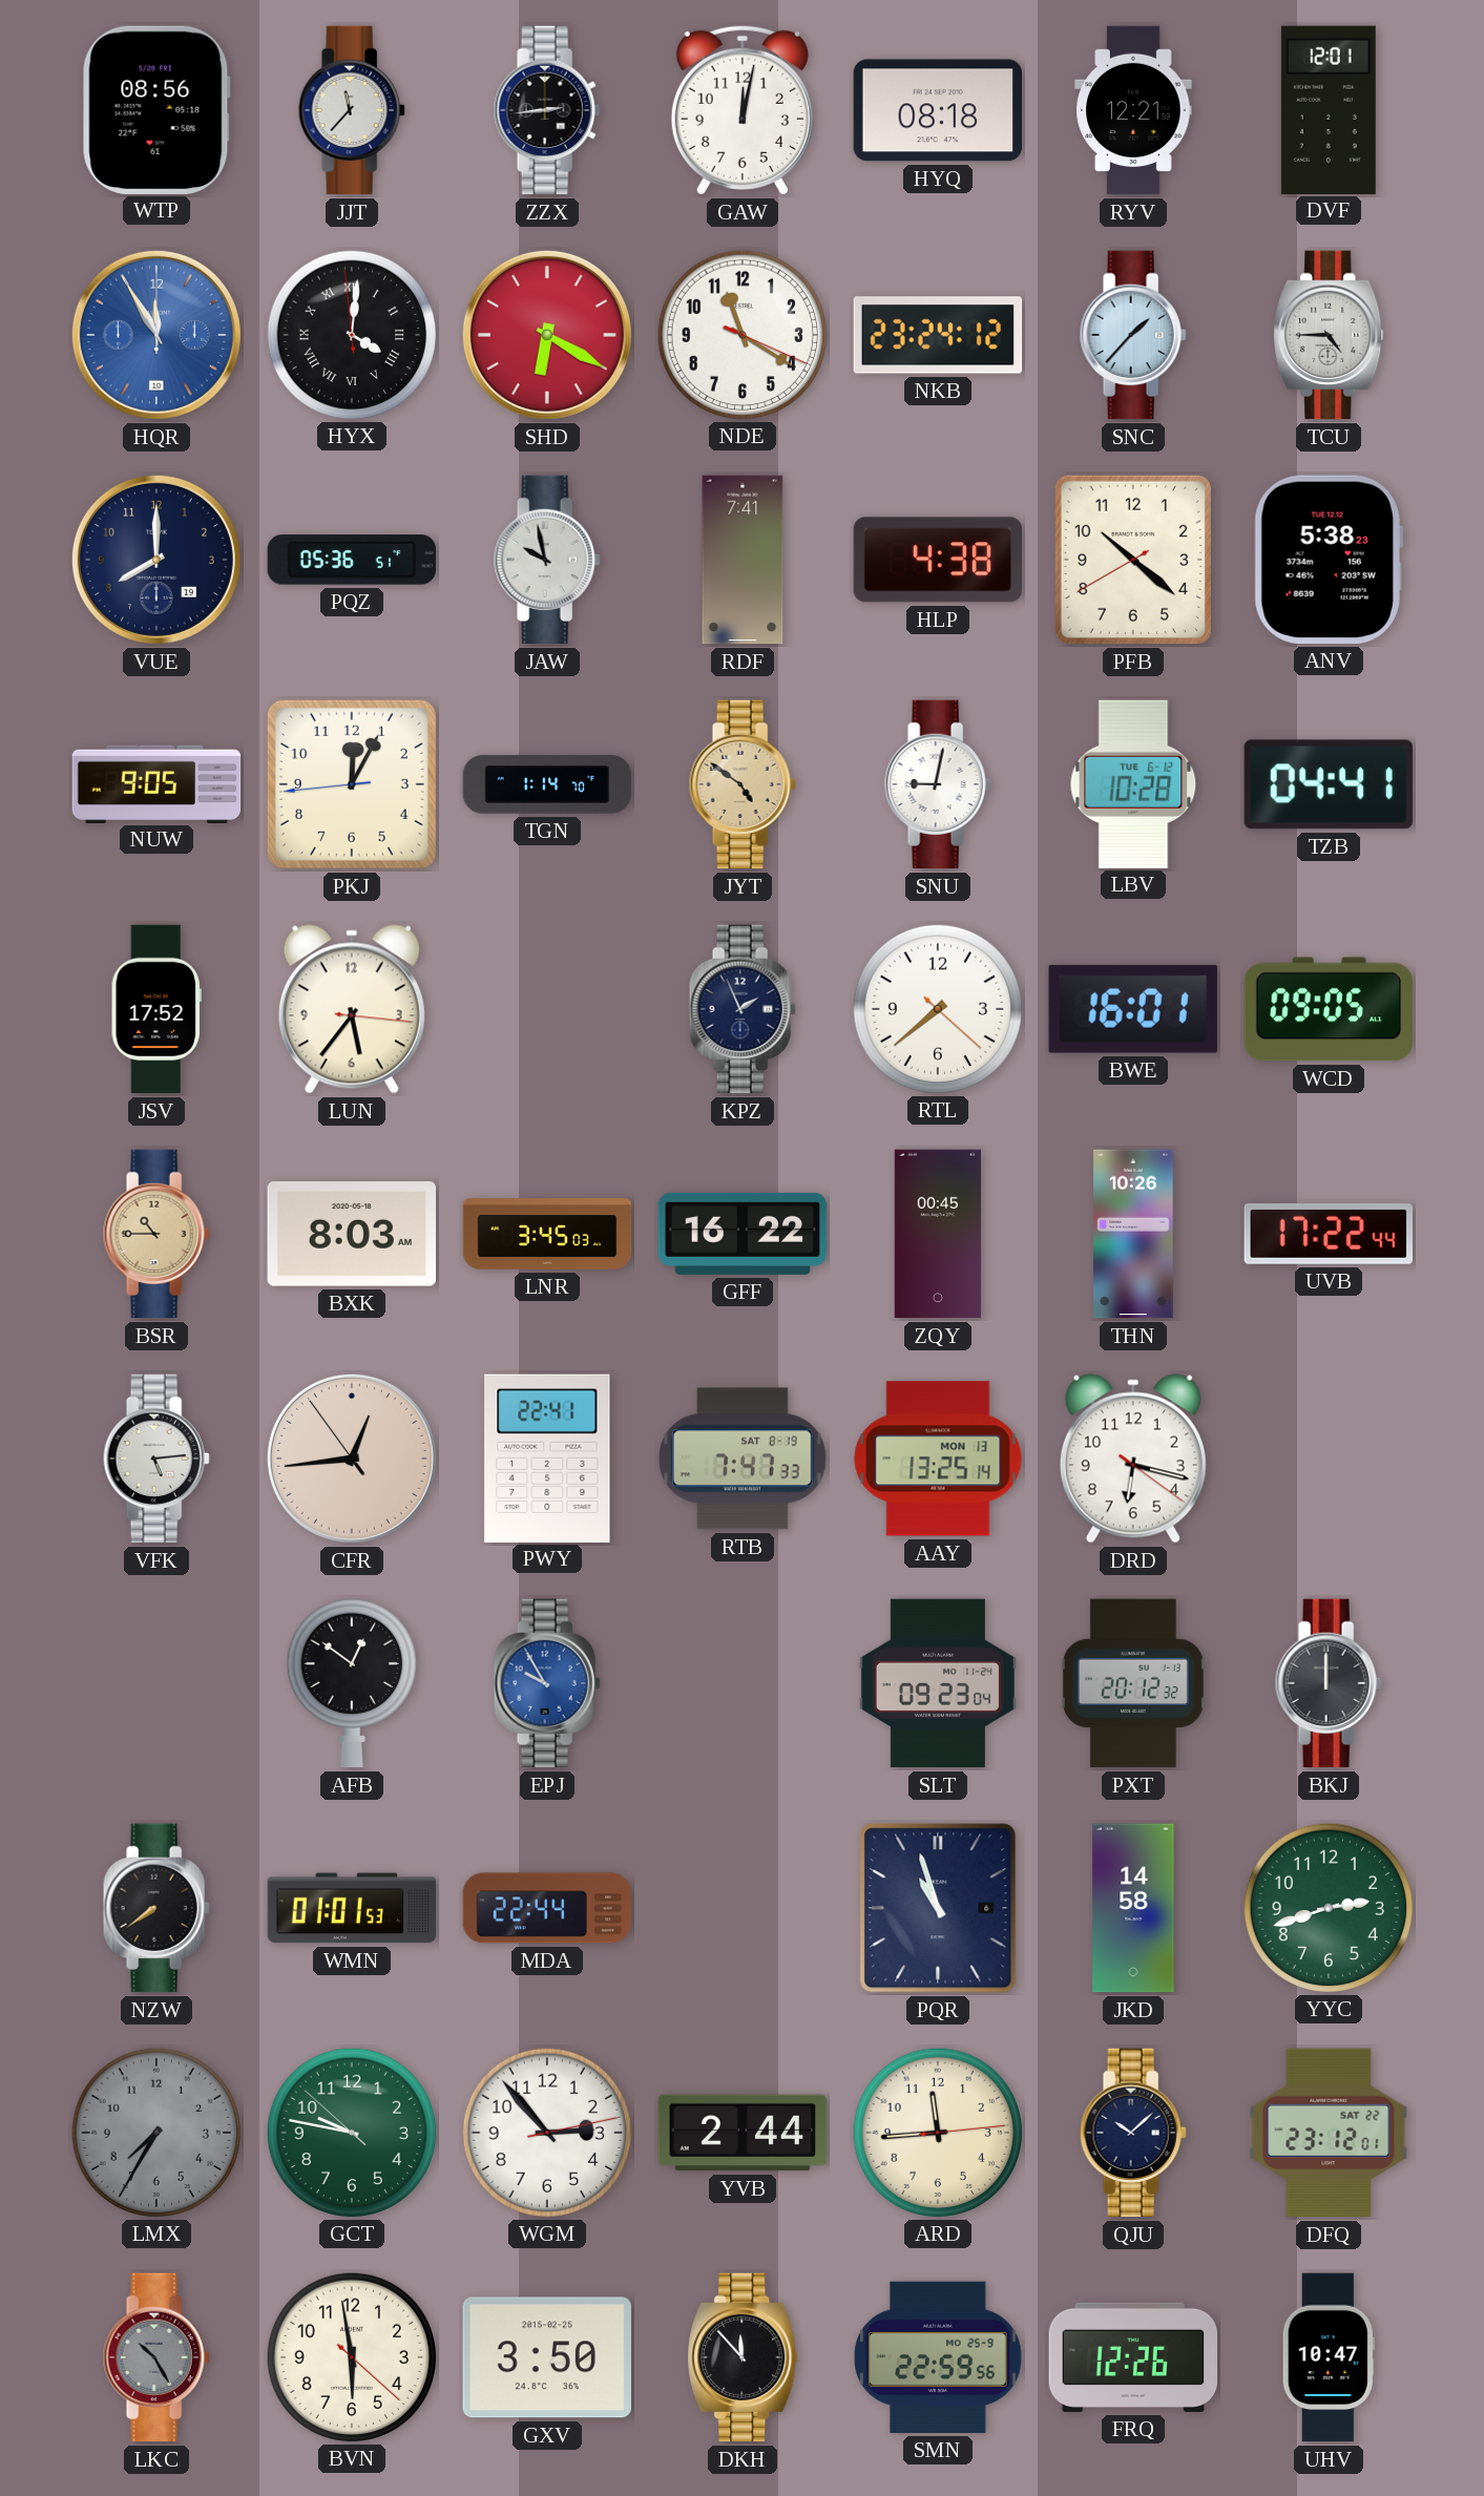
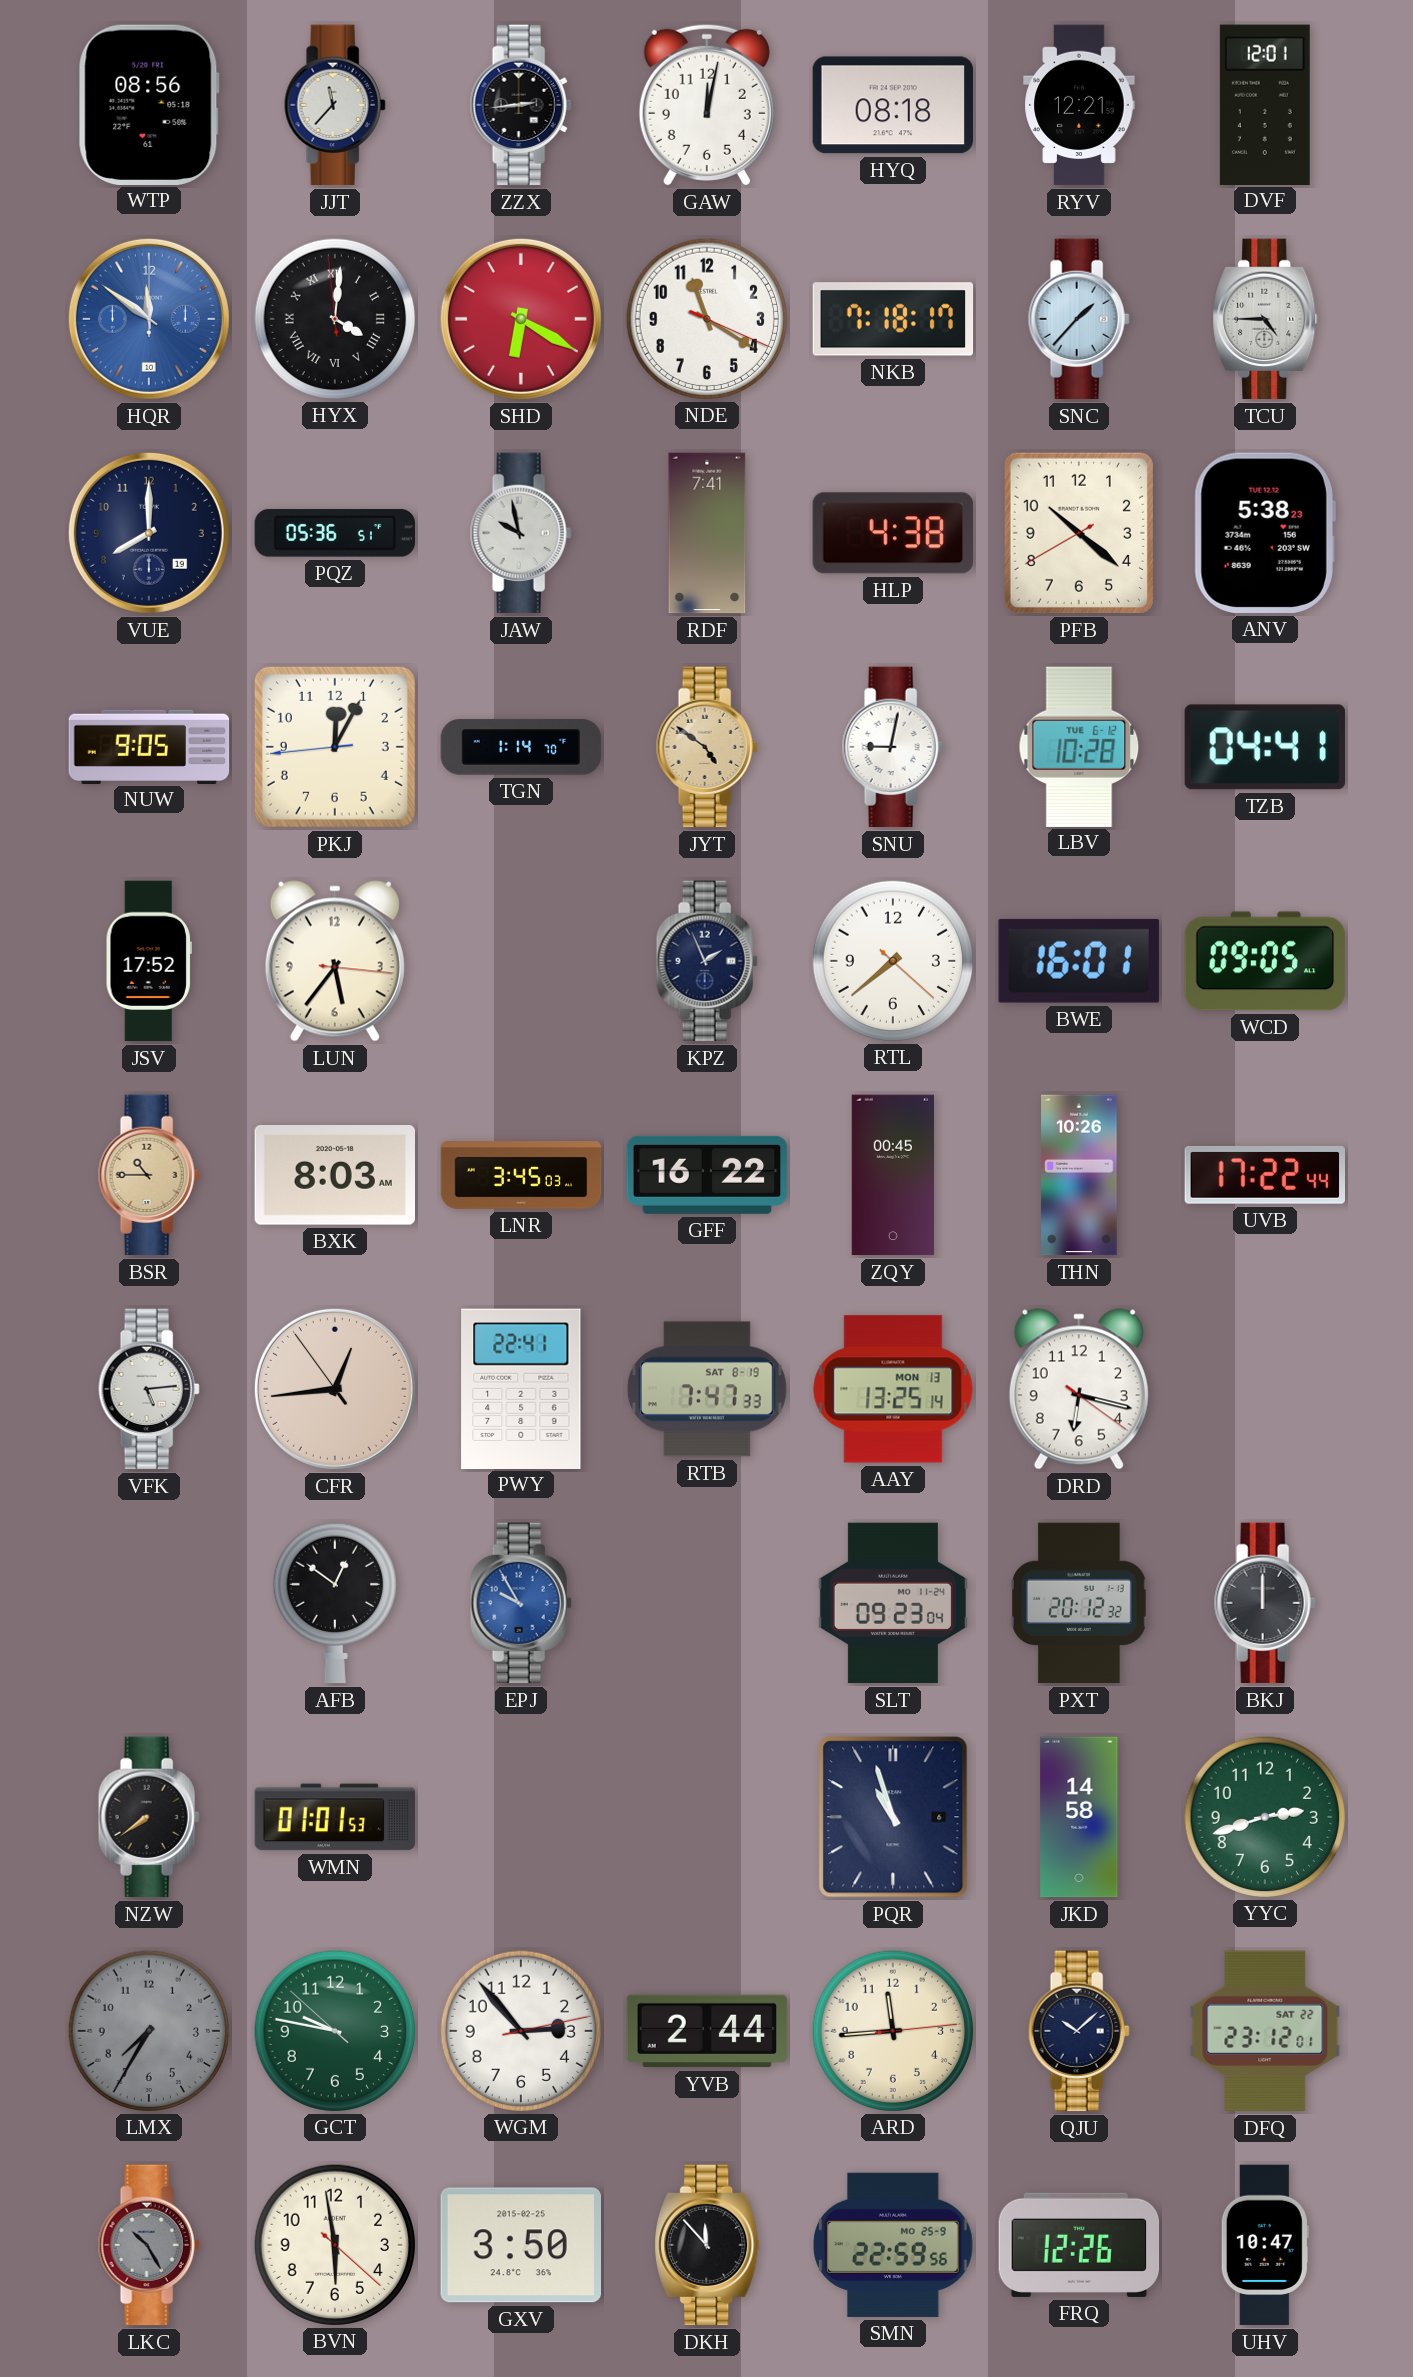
HQR: 11:55 -> 11:51 (149, 319)
NKB: 23:24 -> 7:18 (893, 319)
MDA: 22:44 -> none (547, 1908)
